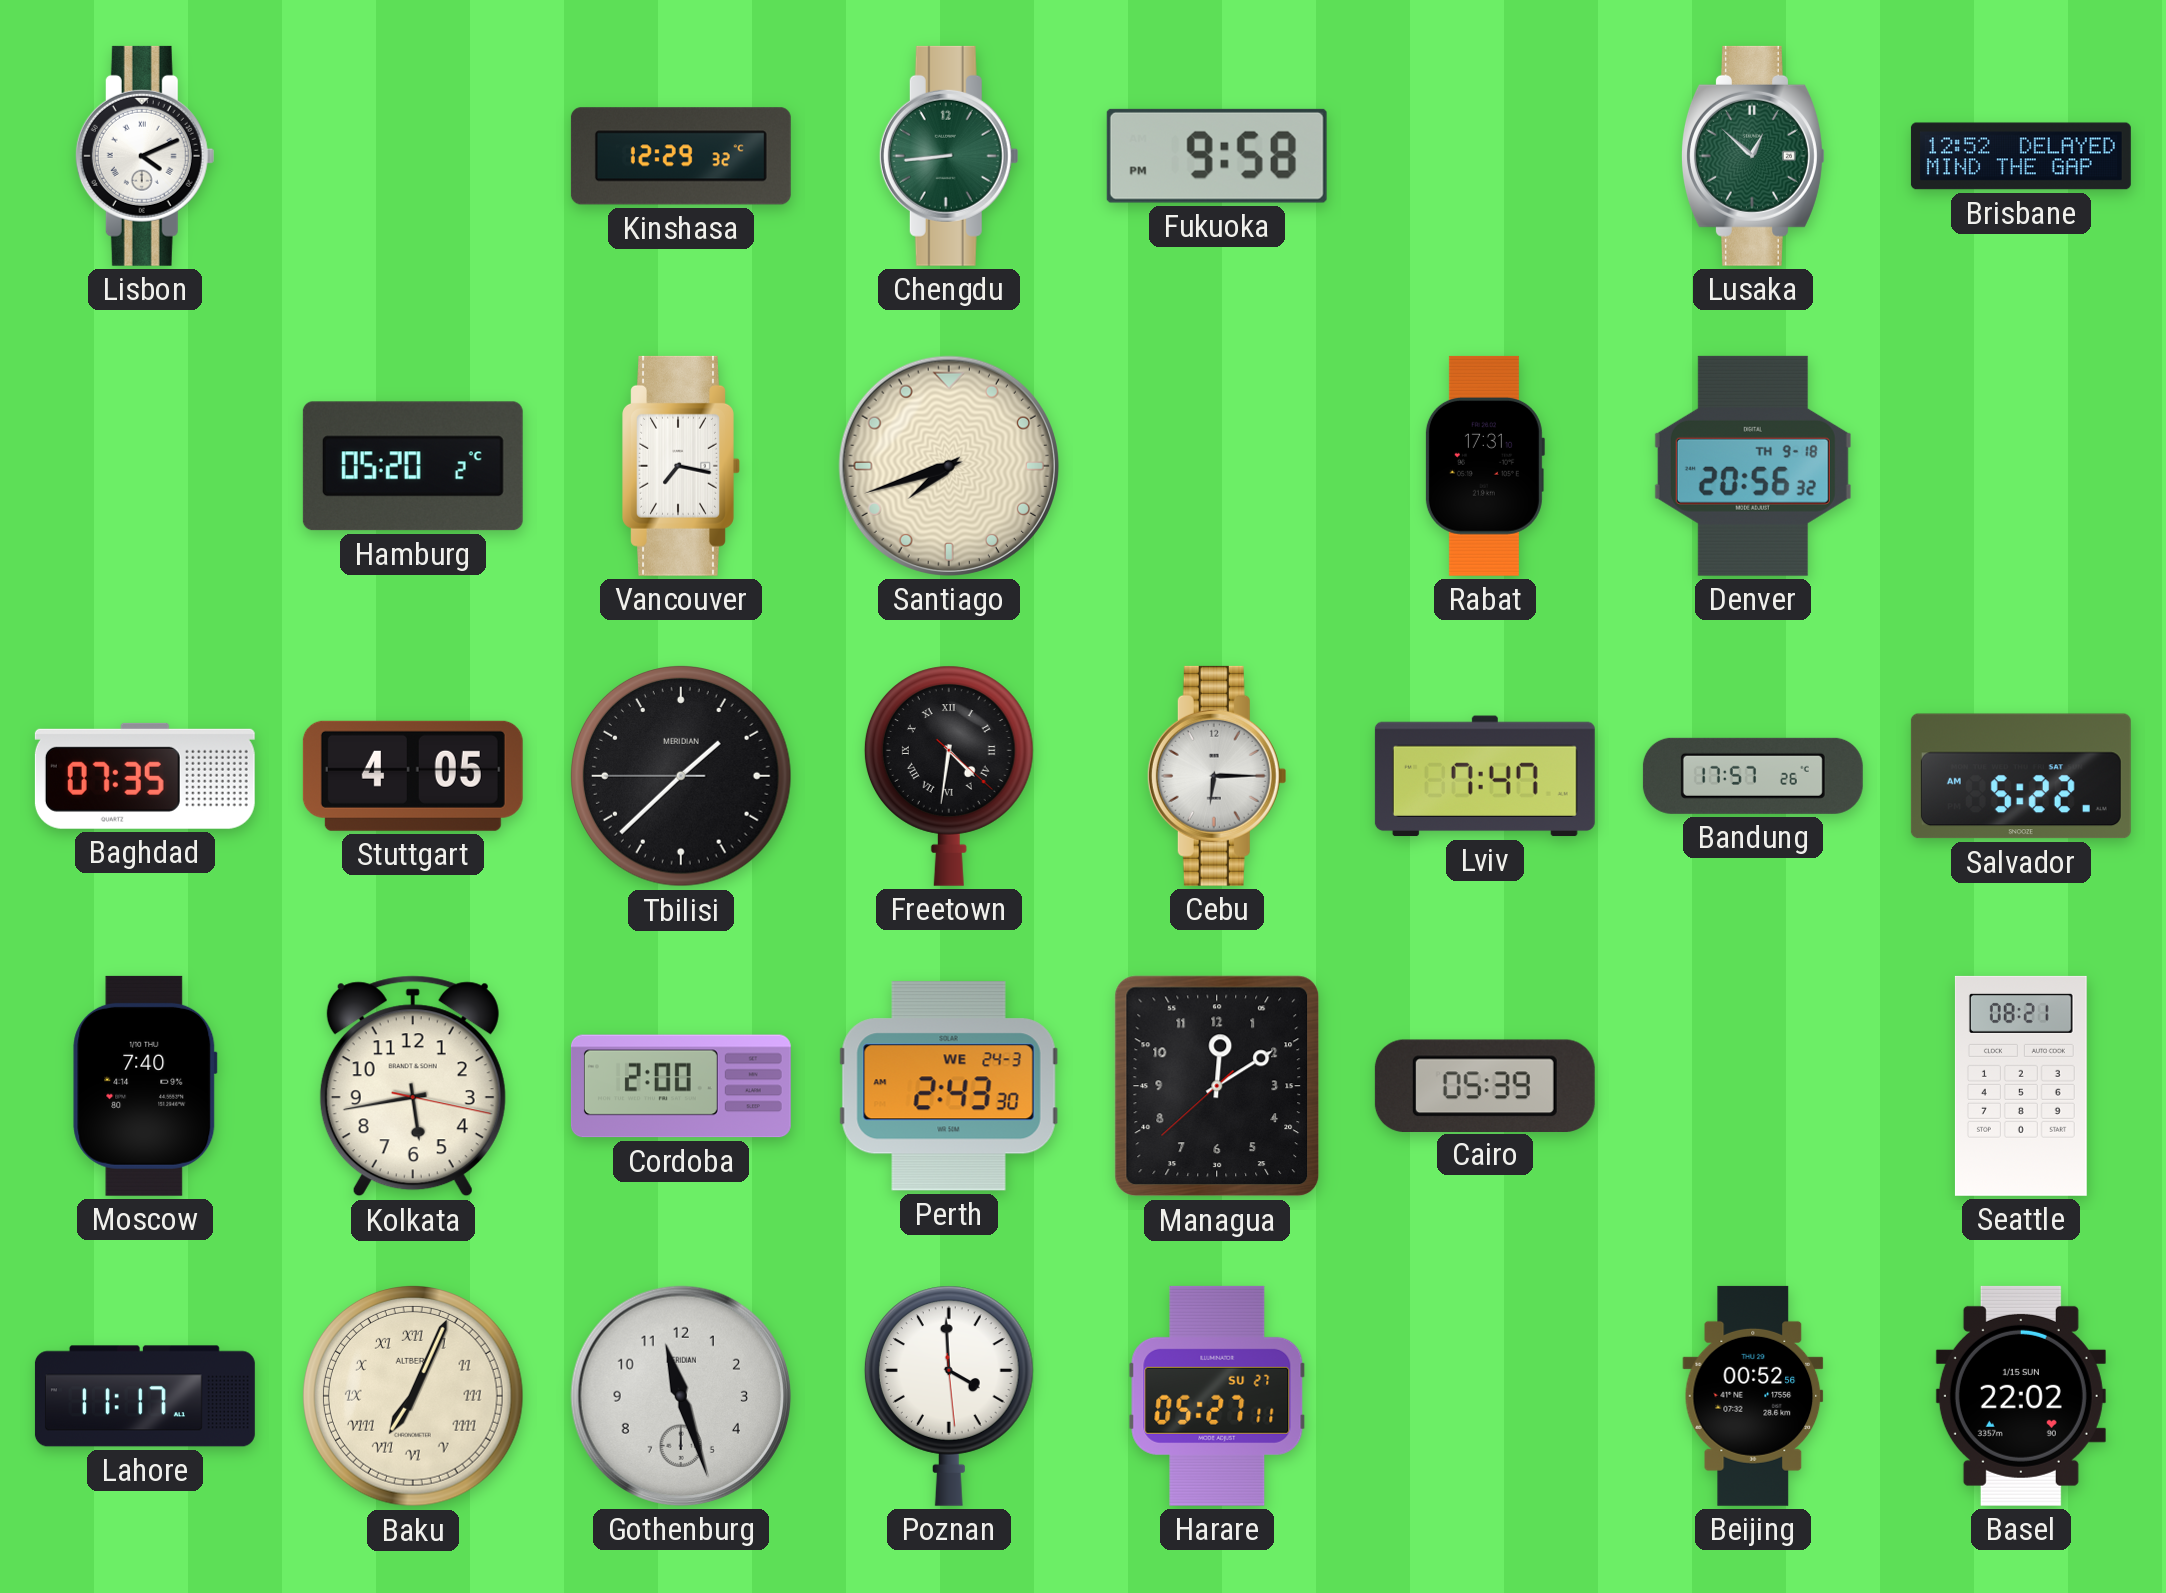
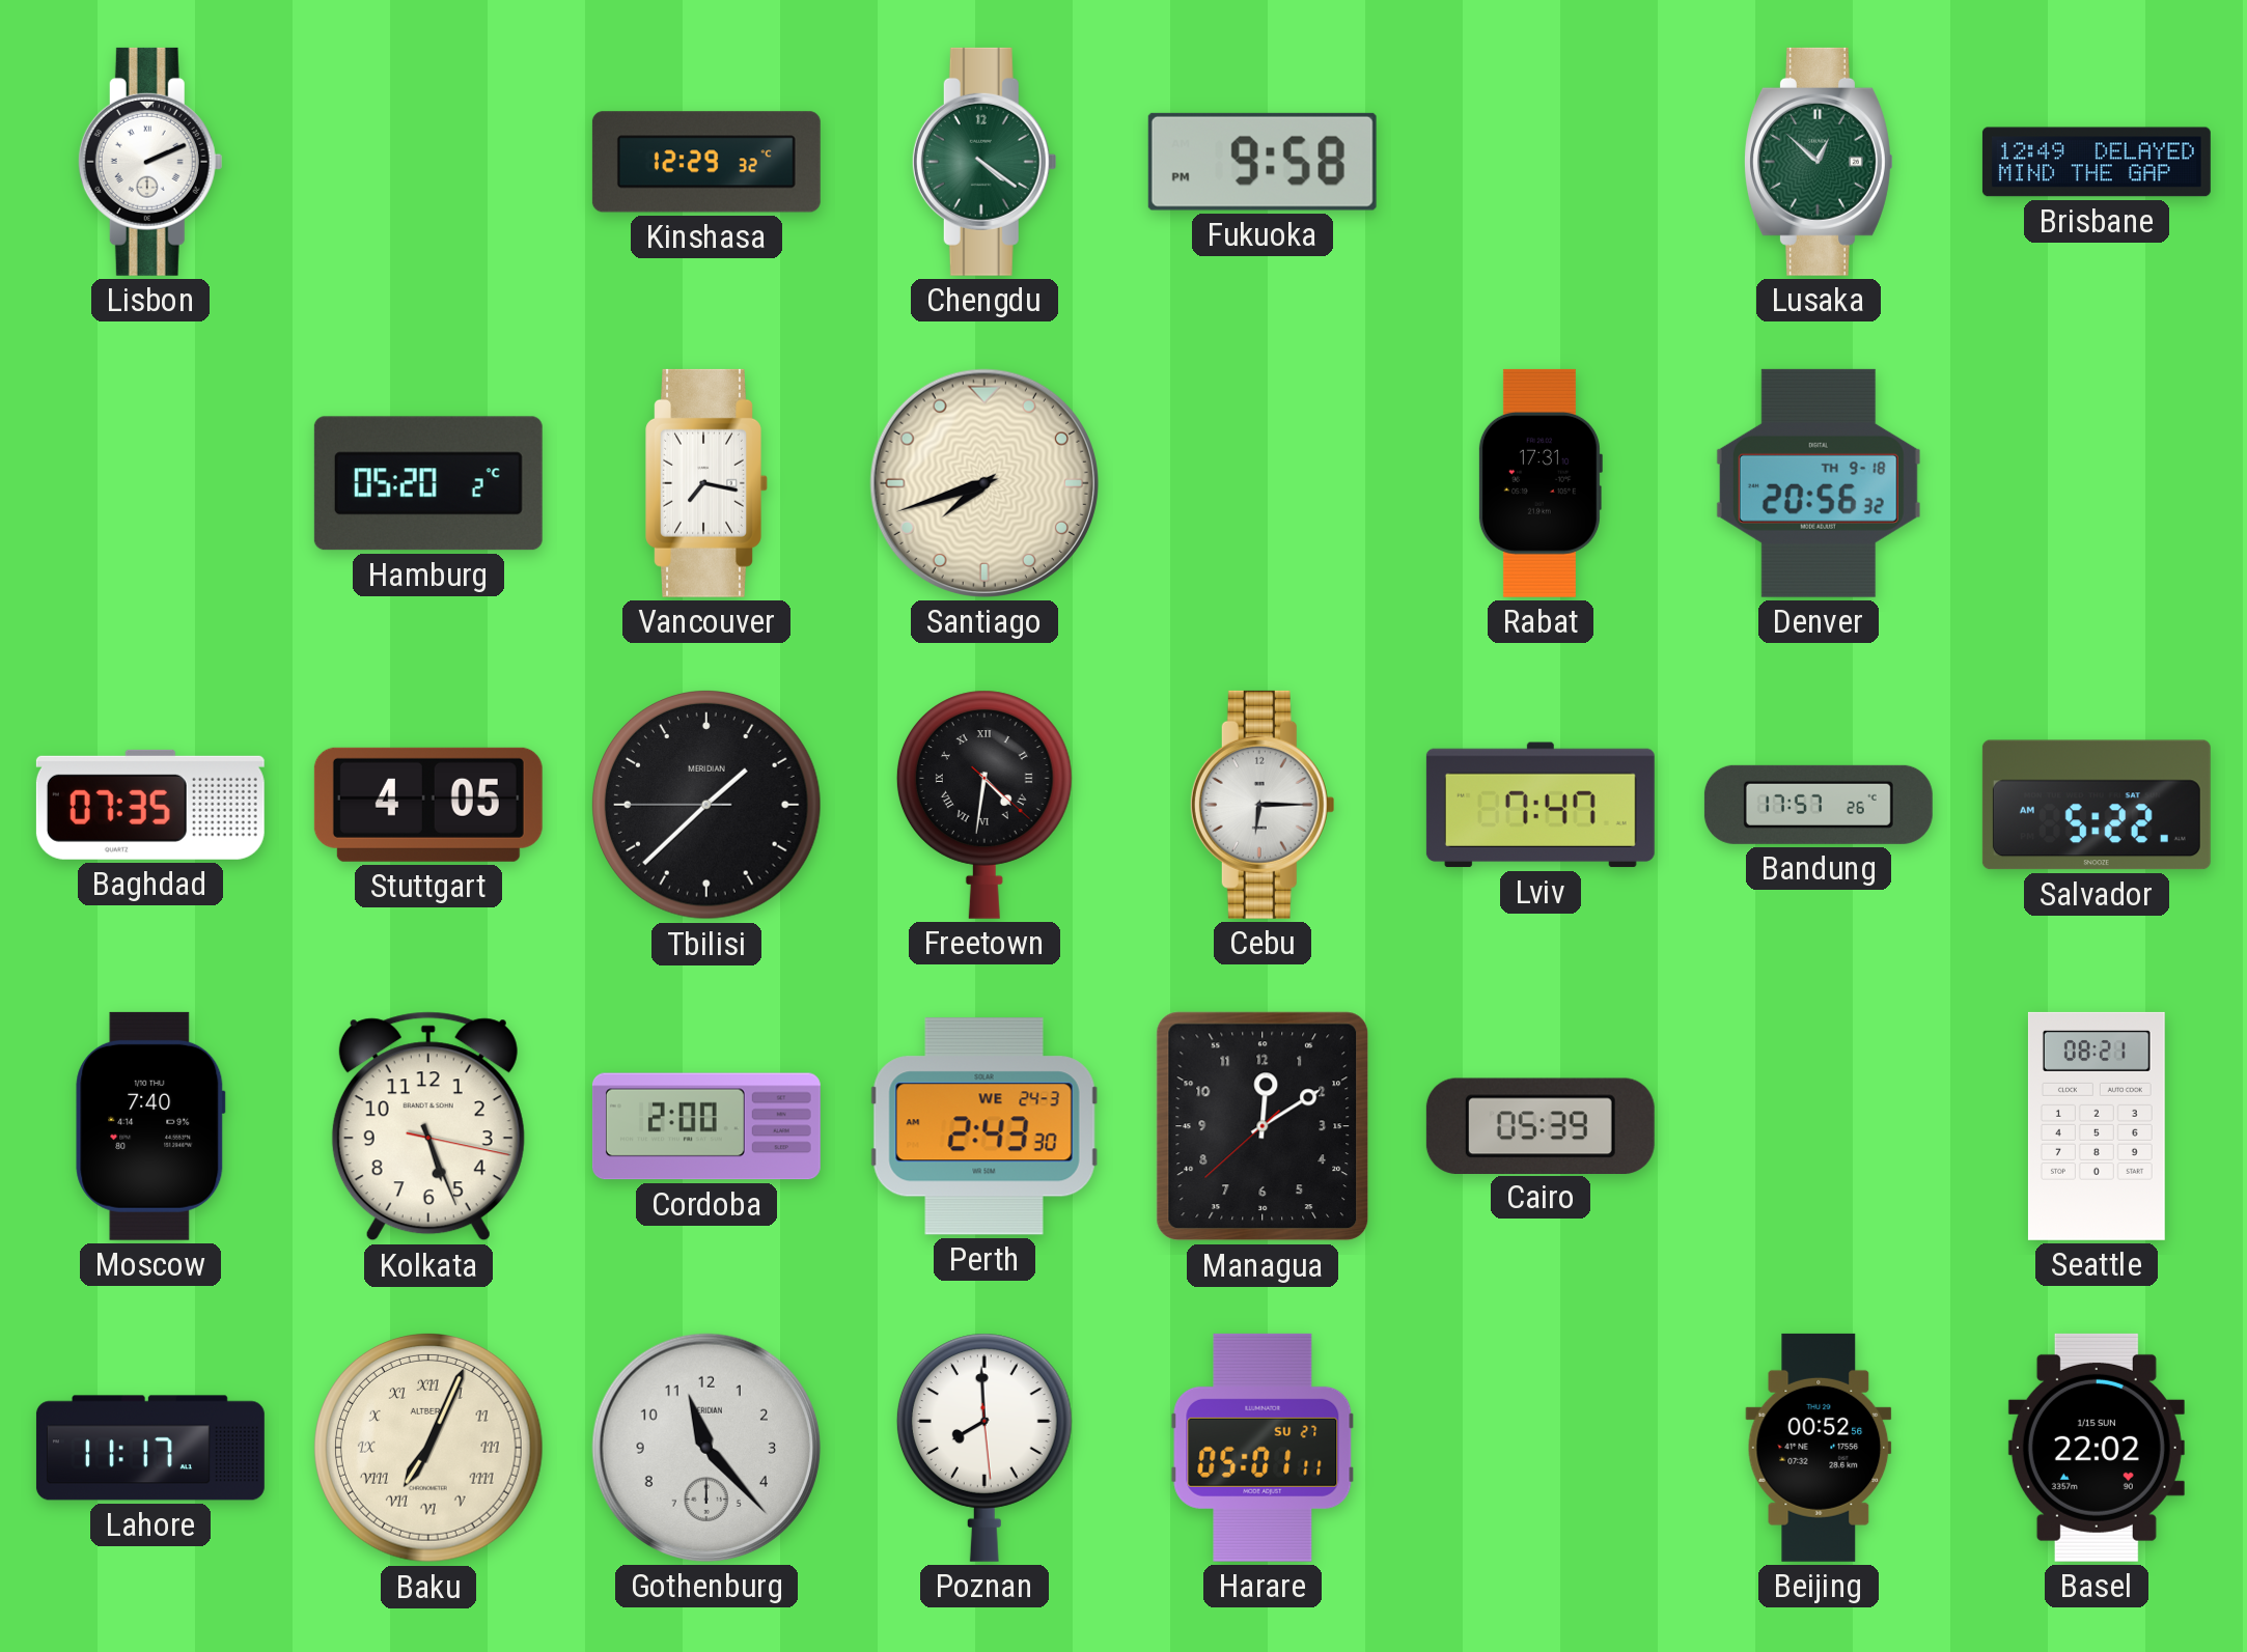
Lisbon: 4:11 -> 2:11 (150, 162)
Chengdu: 8:44 -> 4:21 (984, 162)
Brisbane: 12:52 -> 12:49 (2097, 162)
Kolkata: 5:43 -> 5:26 (428, 1126)
Gothenburg: 11:27 -> 11:23 (706, 1448)
Poznan: 3:59 -> 7:59 (984, 1448)
Harare: 05:27 -> 05:01 (1263, 1448)
